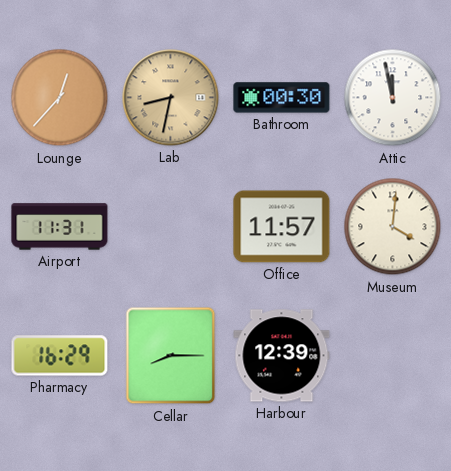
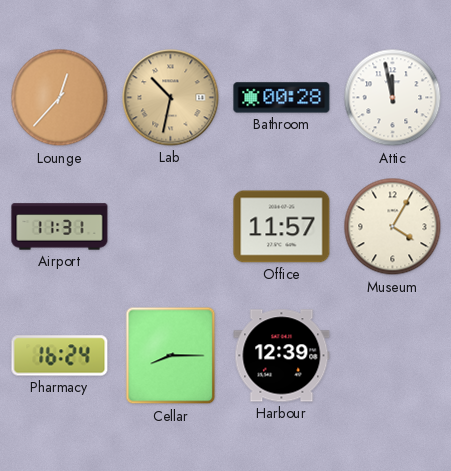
Lab: 8:32 -> 10:32 (171, 98)
Bathroom: 00:30 -> 00:28 (282, 98)
Museum: 4:01 -> 4:05 (393, 227)
Pharmacy: 16:29 -> 16:24 (60, 356)
